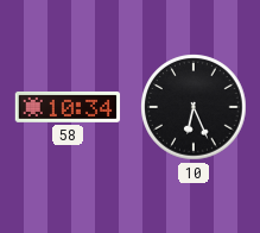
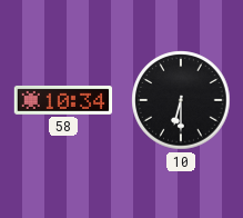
10: 6:26 -> 6:30 (181, 100)
